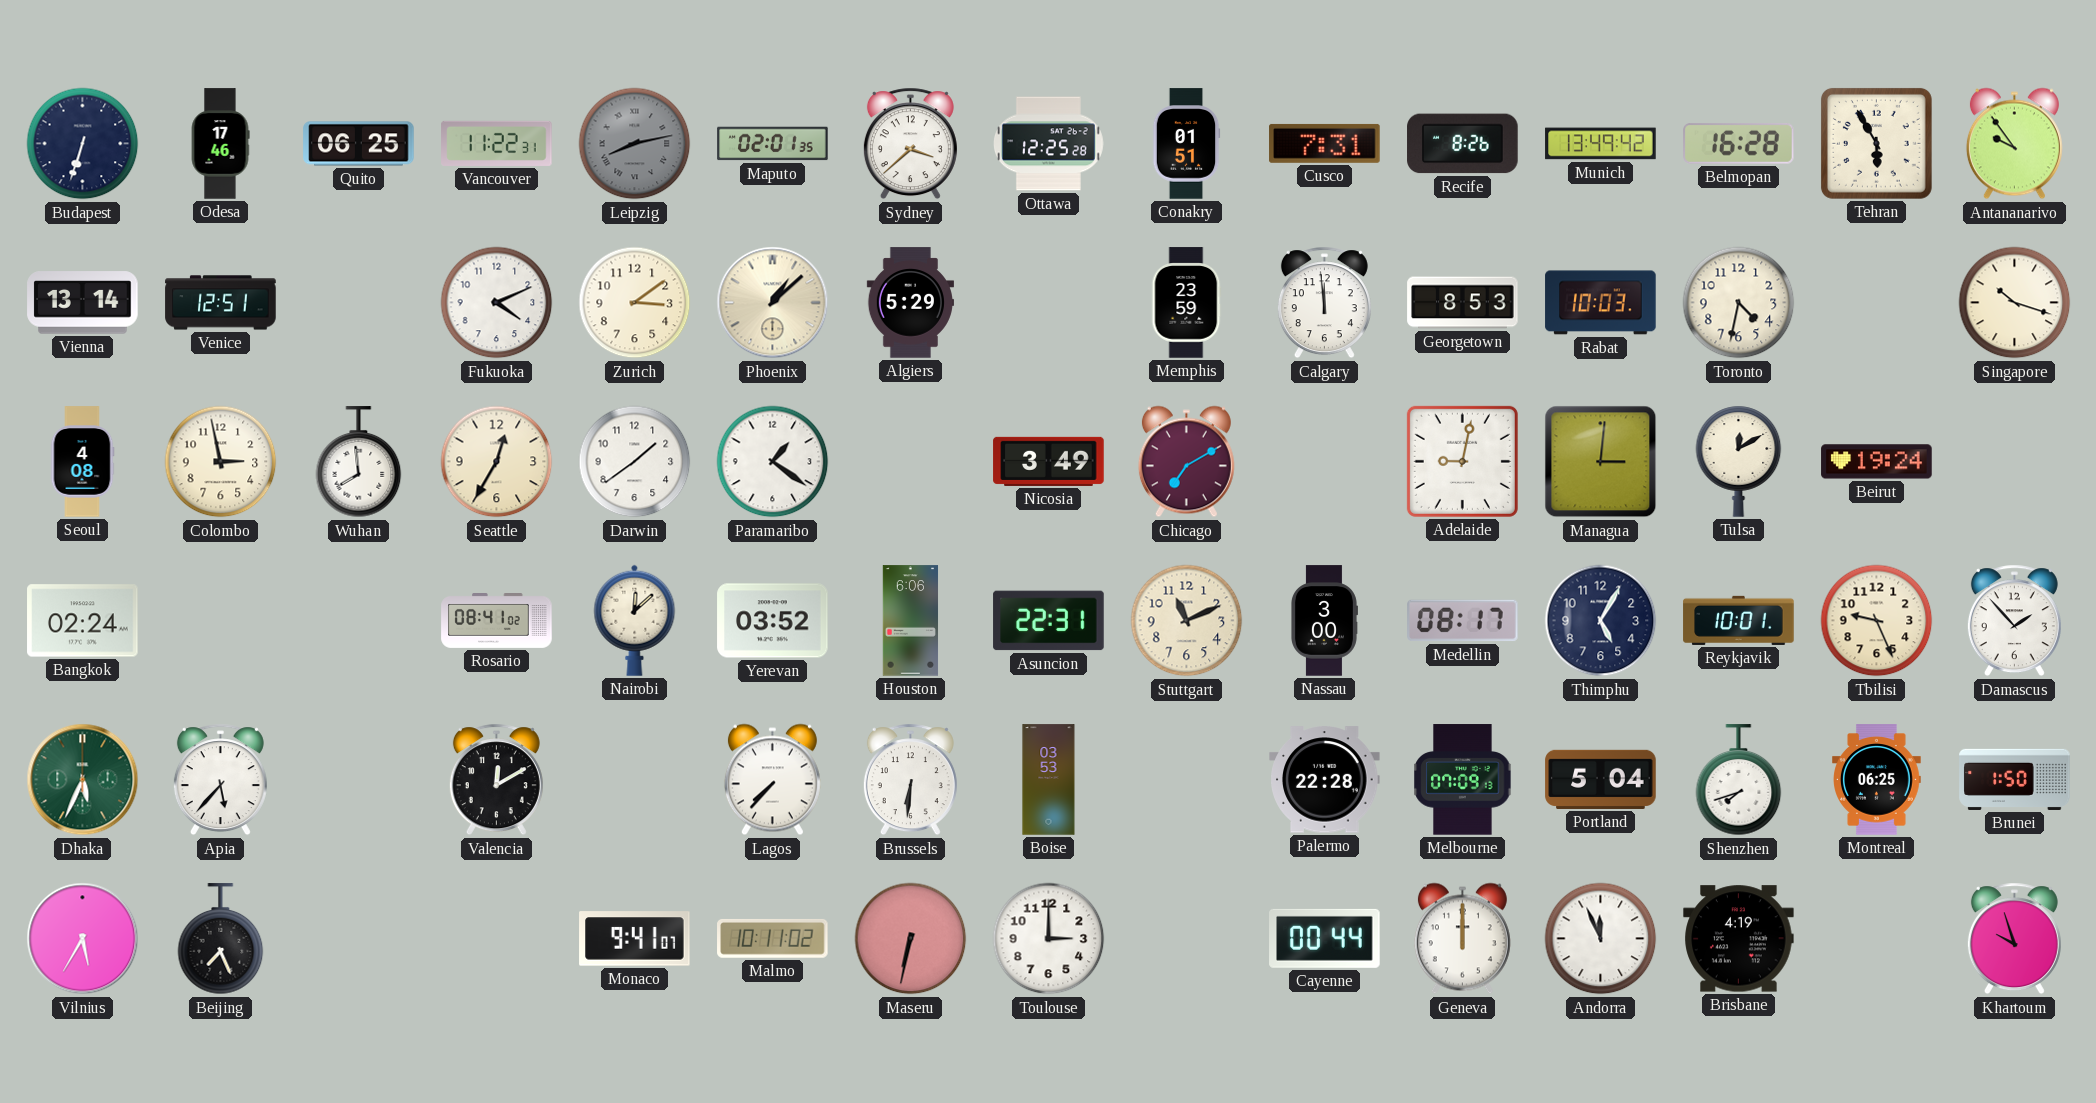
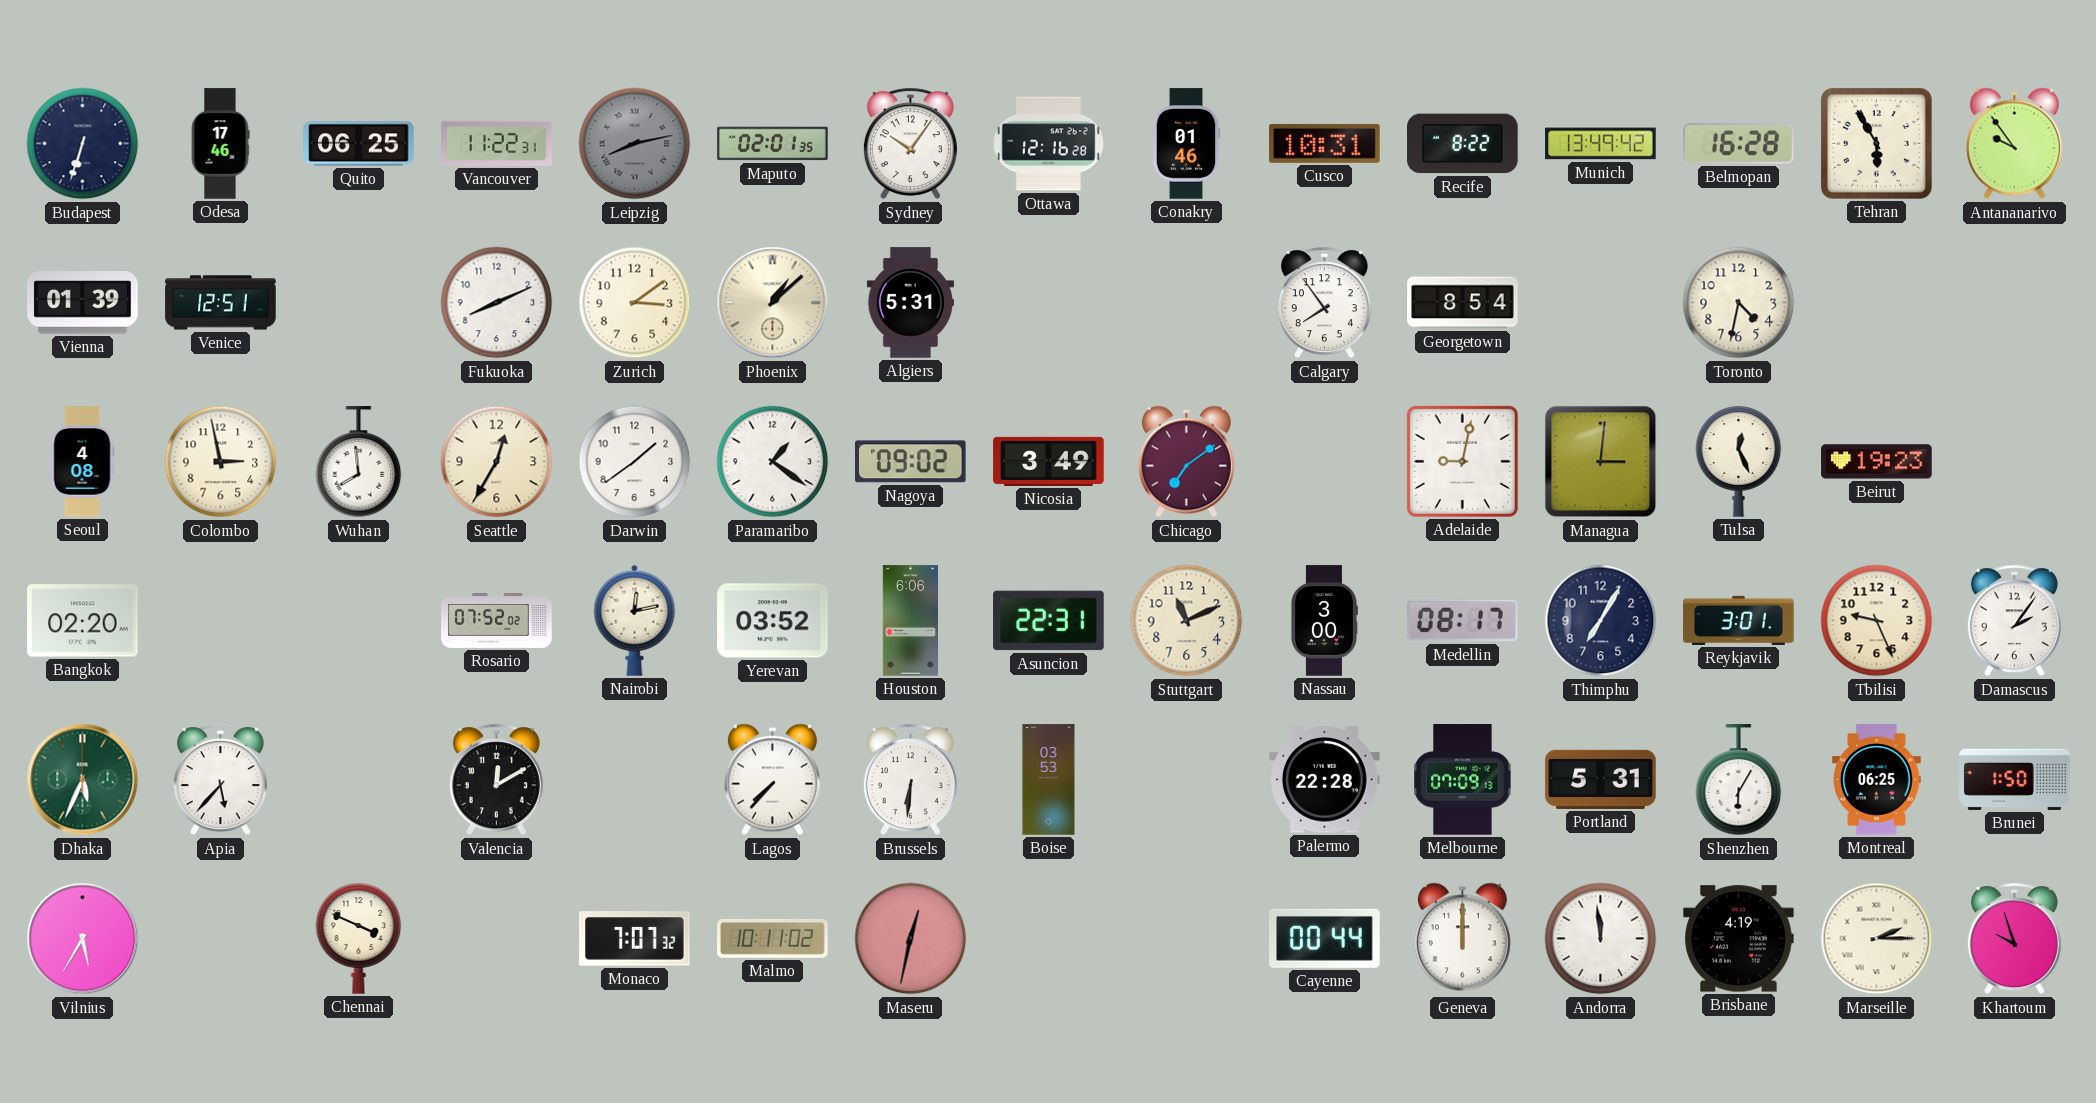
Sydney: 3:38 -> 10:06 (910, 144)
Ottawa: 12:25 -> 12:16 (1049, 144)
Conakry: 01:51 -> 01:46 (1186, 144)
Cusco: 7:31 -> 10:31 (1325, 143)
Recife: 8:26 -> 8:22 (1463, 144)
Vienna: 13:14 -> 01:39 (83, 303)
Fukuoka: 4:11 -> 8:11 (497, 303)
Algiers: 5:29 -> 5:31 (910, 303)
Memphis: 23:59 -> none (1187, 303)
Calgary: 11:59 -> 7:54 (1324, 303)
Georgetown: 8:53 -> 8:54 (1463, 303)
Rabat: 10:03 -> none (1601, 303)
Singapore: 10:18 -> none (2015, 303)
Nagoya: none -> 09:02 (911, 462)
Chicago: 7:10 -> 7:09 (1186, 462)
Tulsa: 12:10 -> 12:26 (1739, 461)
Beirut: 19:24 -> 19:23 (1877, 462)
Bangkok: 02:24 -> 02:20 (83, 621)
Rosario: 08:41 -> 07:52 (497, 621)
Nairobi: 12:08 -> 12:13 (635, 620)
Thimphu: 5:05 -> 7:05 (1601, 621)
Reykjavik: 10:01 -> 3:01 (1739, 620)
Damascus: 1:53 -> 2:06 (2014, 621)
Portland: 5:04 -> 5:31 (1601, 779)
Shenzhen: 7:42 -> 6:05 (1739, 780)
Beijing: 7:26 -> none (221, 939)
Chennai: none -> 3:49 (359, 938)
Monaco: 9:41 -> 7:07 (635, 939)
Maseru: 6:32 -> 12:32 (911, 939)
Toulouse: 3:00 -> none (1049, 939)
Andorra: 11:56 -> 11:59 (1601, 939)
Marseille: none -> 2:15 (1877, 939)
